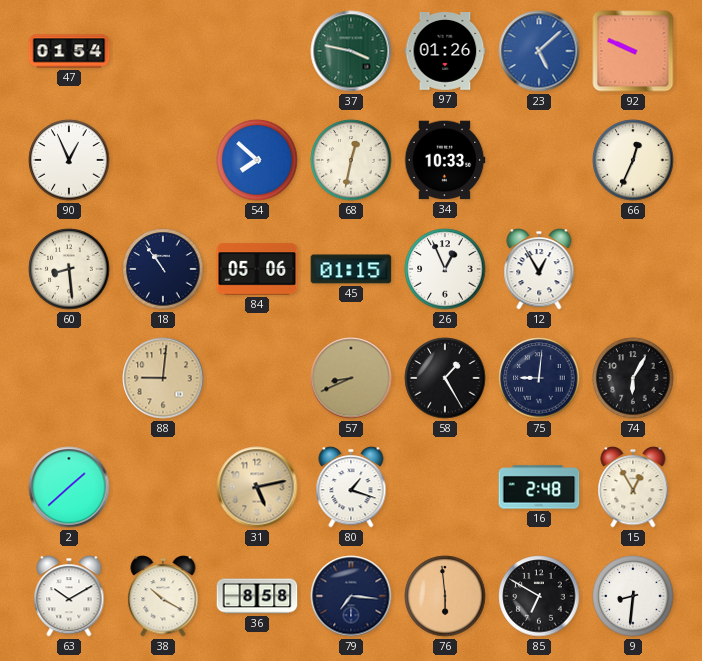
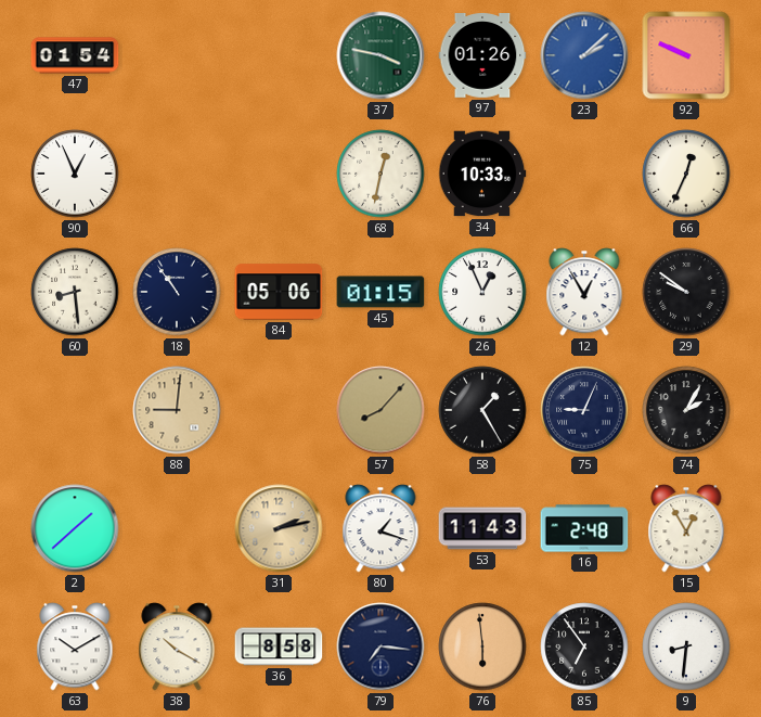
23: 5:08 -> 2:08 (584, 55)
54: 7:52 -> none (257, 160)
29: none -> 9:51 (686, 292)
57: 8:41 -> 8:07 (380, 410)
75: 9:01 -> 9:04 (584, 410)
74: 6:05 -> 2:05 (686, 410)
31: 5:13 -> 2:13 (279, 528)
53: none -> 11:43 (482, 528)
85: 6:50 -> 6:54 (584, 646)
